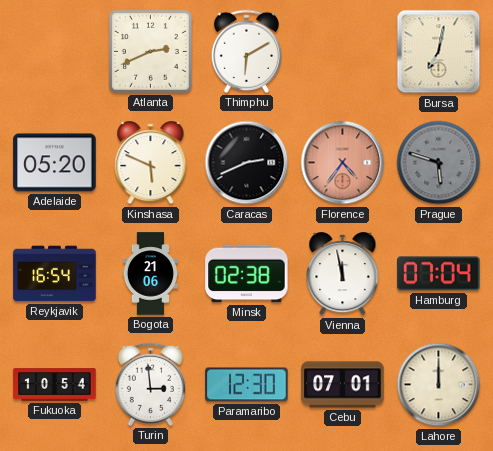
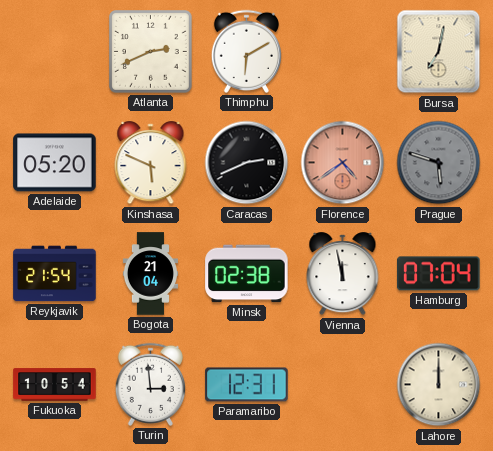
Florence: 4:36 -> 4:39 (343, 163)
Reykjavik: 16:54 -> 21:54 (55, 274)
Bogota: 21:06 -> 21:04 (150, 274)
Paramaribo: 12:30 -> 12:31 (247, 385)
Cebu: 07:01 -> none (343, 385)
